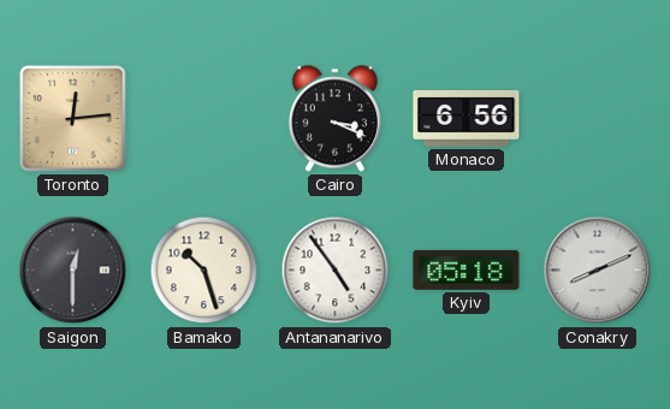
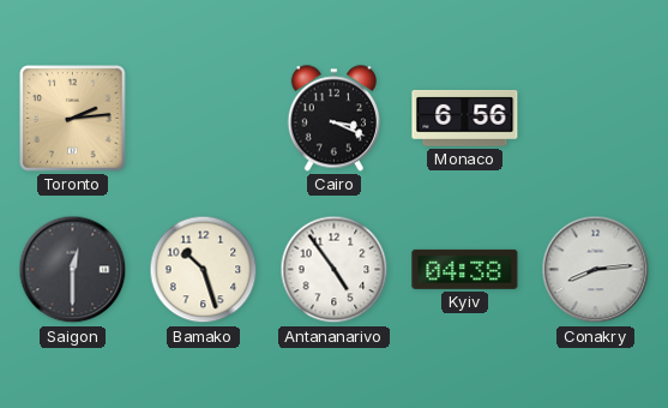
Toronto: 12:14 -> 2:14 (73, 119)
Kyiv: 05:18 -> 04:38 (465, 269)
Conakry: 8:11 -> 8:14 (596, 270)
